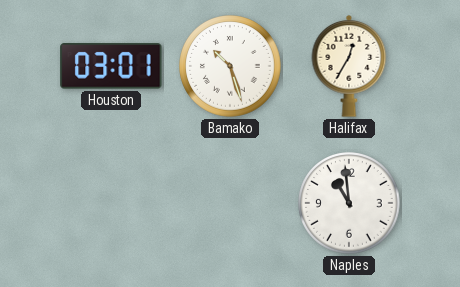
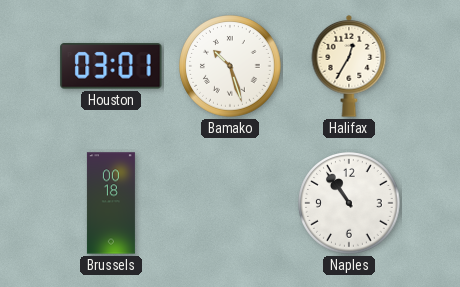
Brussels: none -> 00:18 (111, 203)
Naples: 10:59 -> 10:54 (349, 203)
